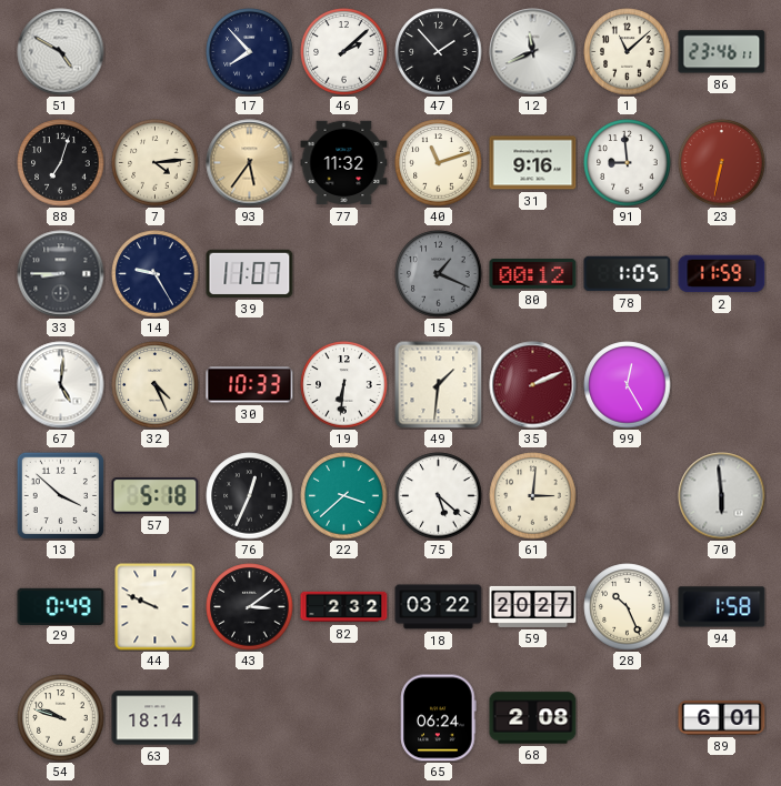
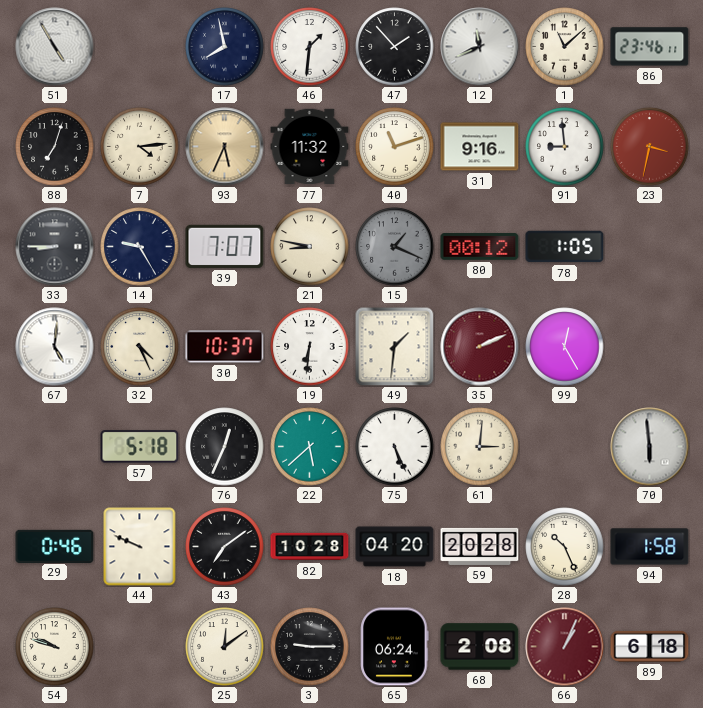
51: 4:50 -> 4:55 (55, 47)
17: 7:53 -> 7:58 (225, 47)
46: 2:08 -> 1:31 (310, 47)
93: 5:36 -> 5:34 (225, 147)
23: 6:32 -> 3:32 (650, 147)
39: 11:07 -> 7:07 (225, 246)
21: none -> 8:47 (310, 247)
2: 11:59 -> none (722, 274)
30: 10:33 -> 10:37 (225, 347)
13: 3:52 -> none (60, 495)
22: 3:38 -> 5:38 (310, 447)
75: 5:22 -> 5:26 (395, 447)
29: 0:49 -> 0:46 (55, 546)
43: 3:09 -> 7:09 (225, 547)
82: 2:32 -> 10:28 (310, 547)
18: 03:22 -> 04:20 (395, 547)
59: 20:27 -> 20:28 (480, 546)
63: 18:14 -> none (156, 718)
25: none -> 12:09 (225, 647)
3: none -> 9:15 (310, 647)
66: none -> 1:04 (565, 647)
89: 6:01 -> 6:18 (650, 646)
